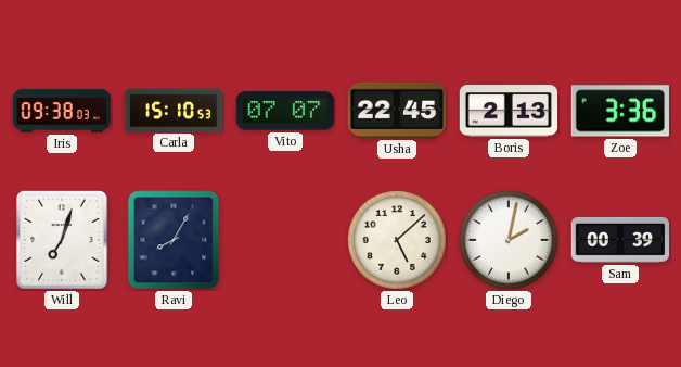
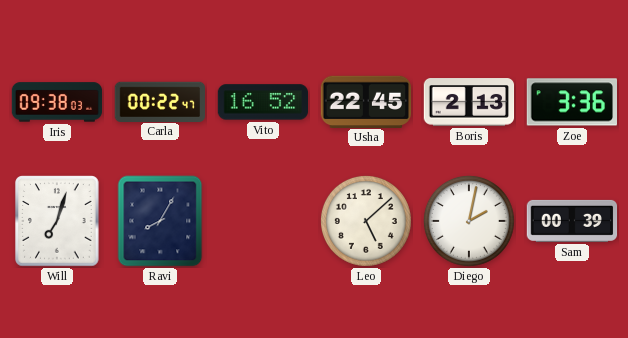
Carla: 15:10 -> 00:22 (160, 101)
Vito: 07:07 -> 16:52 (263, 102)
